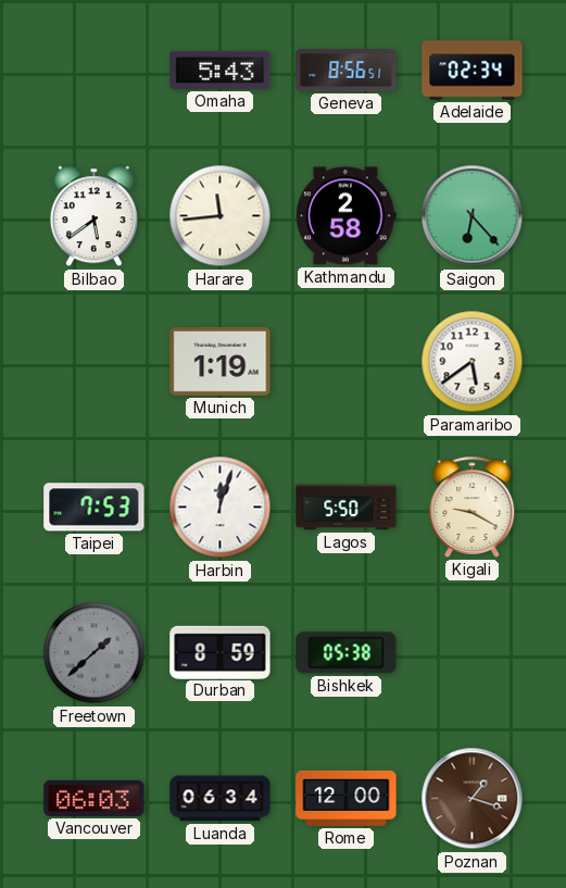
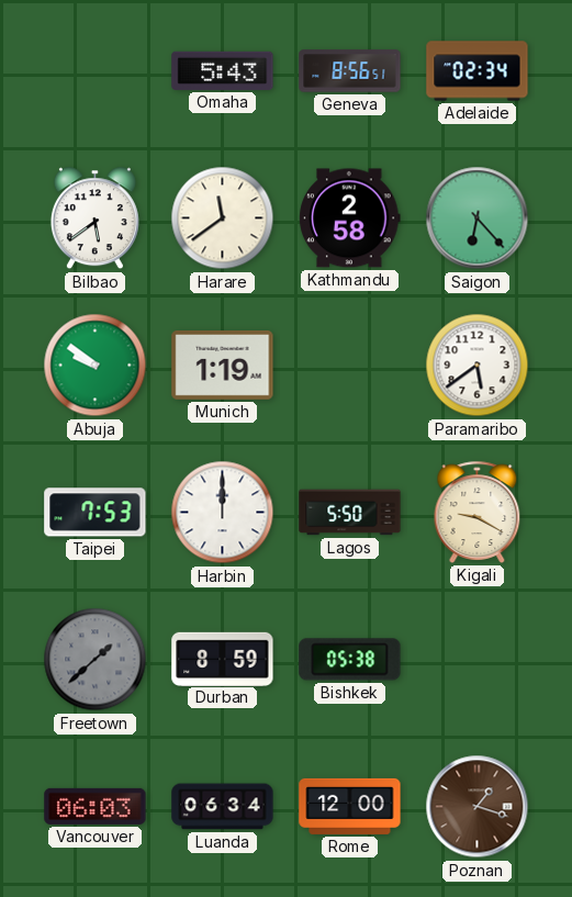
Harare: 11:44 -> 11:39 (223, 218)
Abuja: none -> 9:51 (96, 366)
Harbin: 12:03 -> 12:00 (223, 513)
